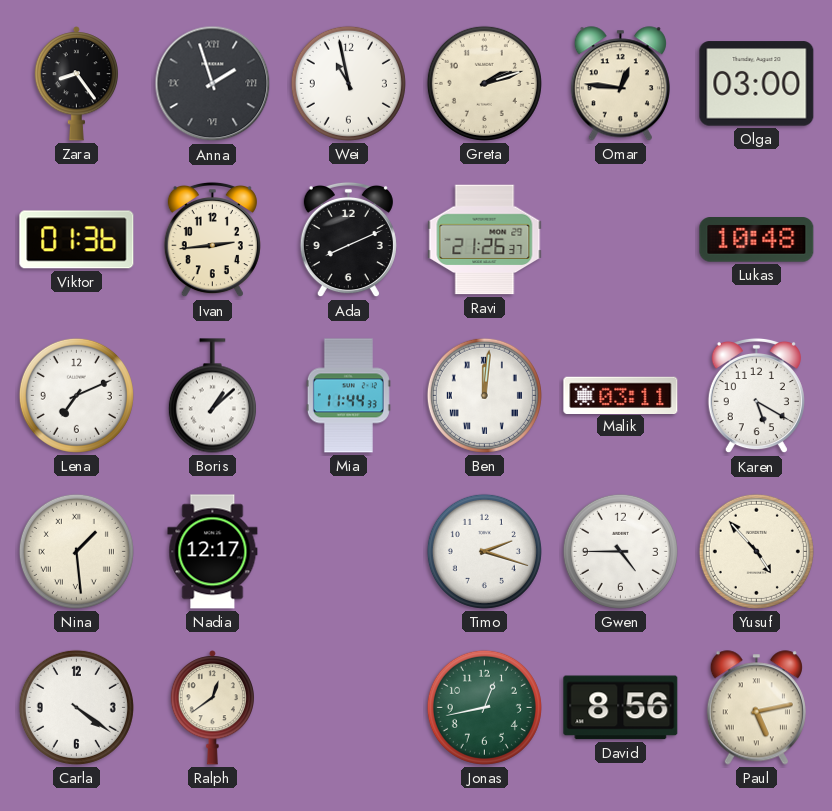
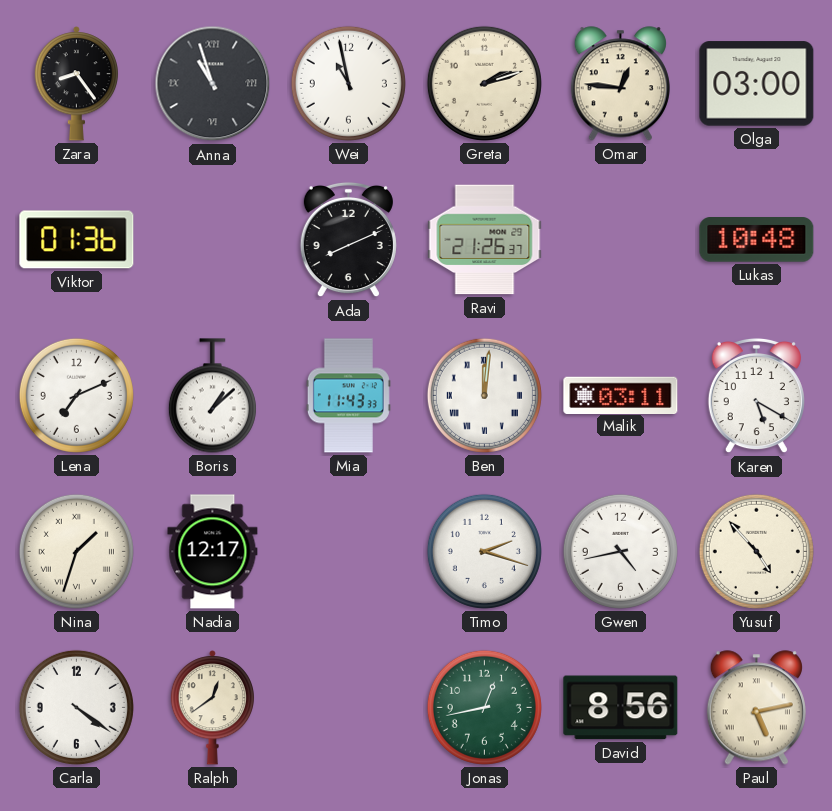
Anna: 1:57 -> 10:57 (213, 84)
Ivan: 2:44 -> none (212, 240)
Mia: 11:44 -> 11:43 (348, 396)
Nina: 1:29 -> 1:33 (76, 551)
Gwen: 4:45 -> 4:43 (620, 551)
